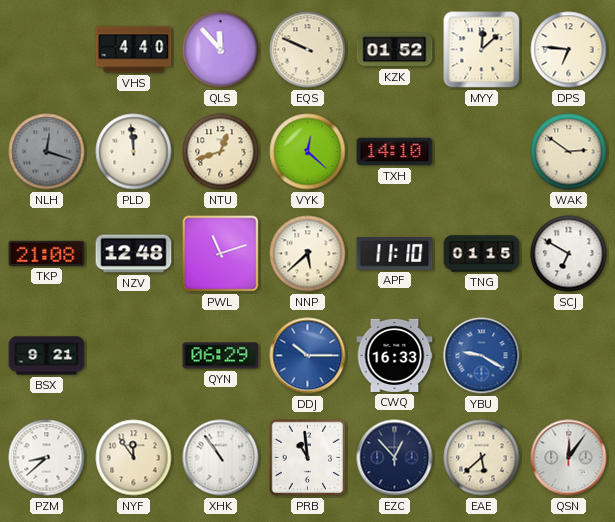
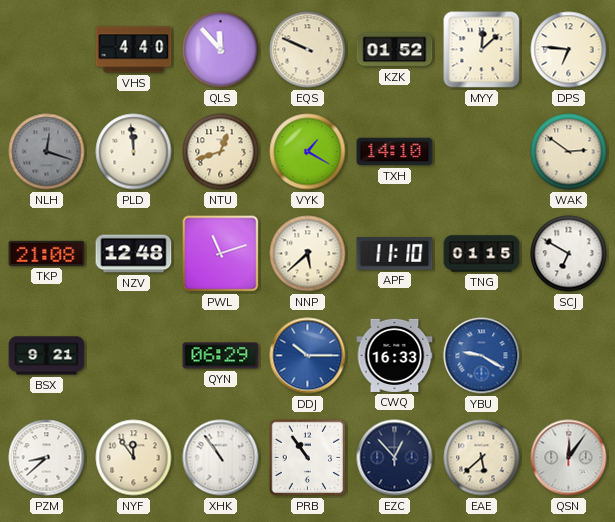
VYK: 12:22 -> 1:20 (308, 152)
PRB: 10:59 -> 10:54 (308, 458)
